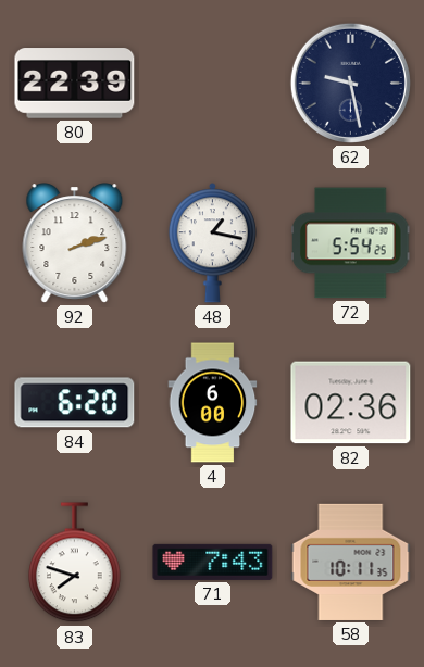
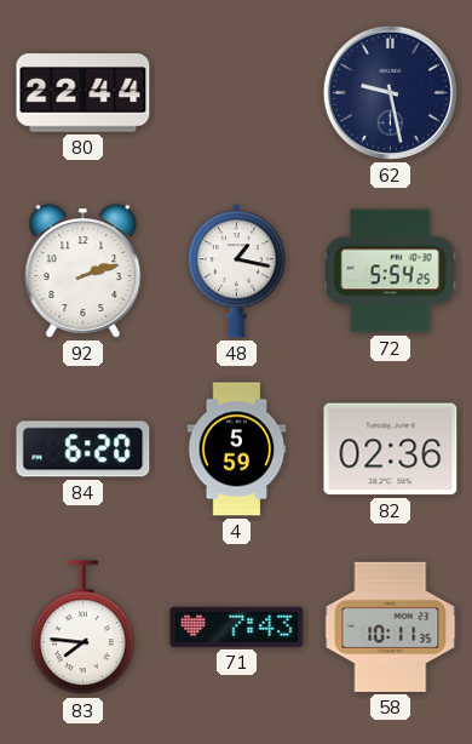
80: 22:39 -> 22:44 (84, 93)
4: 6:00 -> 5:59 (237, 450)
83: 7:48 -> 7:46 (84, 628)
